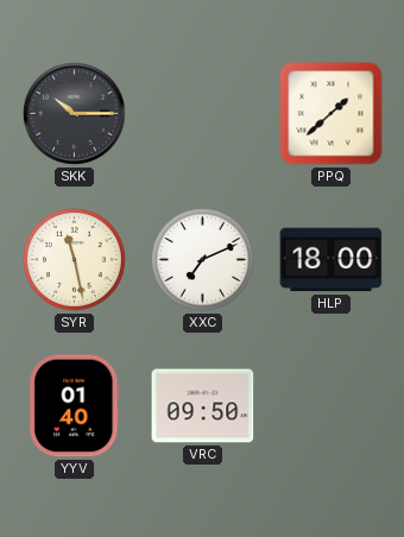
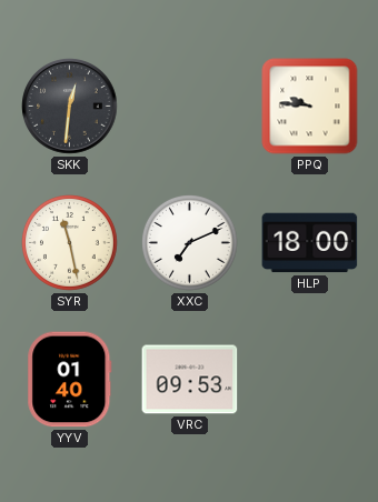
SKK: 10:15 -> 12:31 (70, 107)
PPQ: 1:38 -> 9:46 (310, 107)
VRC: 09:50 -> 09:53 (190, 380)
